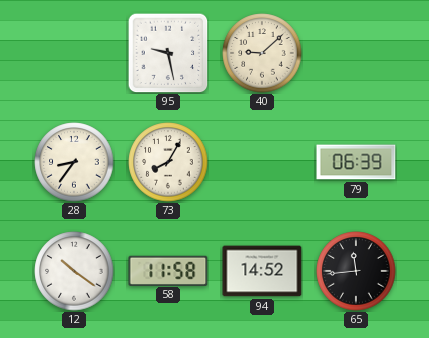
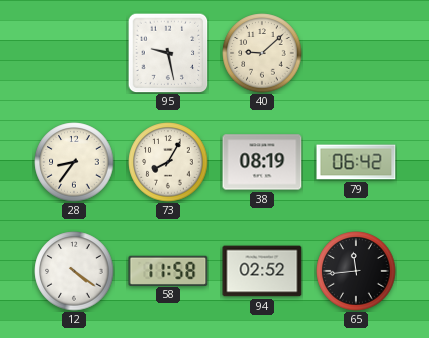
38: none -> 08:19 (262, 162)
79: 06:39 -> 06:42 (356, 162)
12: 10:21 -> 4:21 (74, 271)
94: 14:52 -> 02:52 (262, 271)
